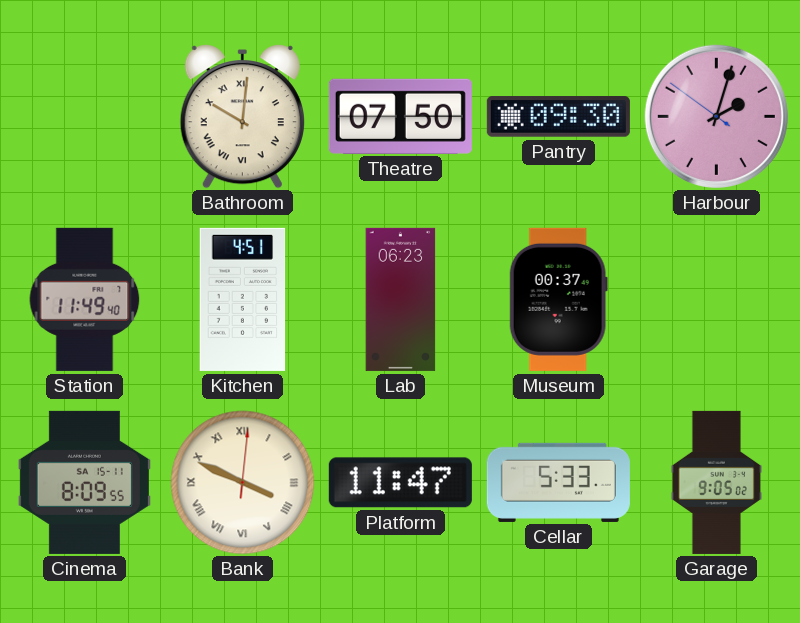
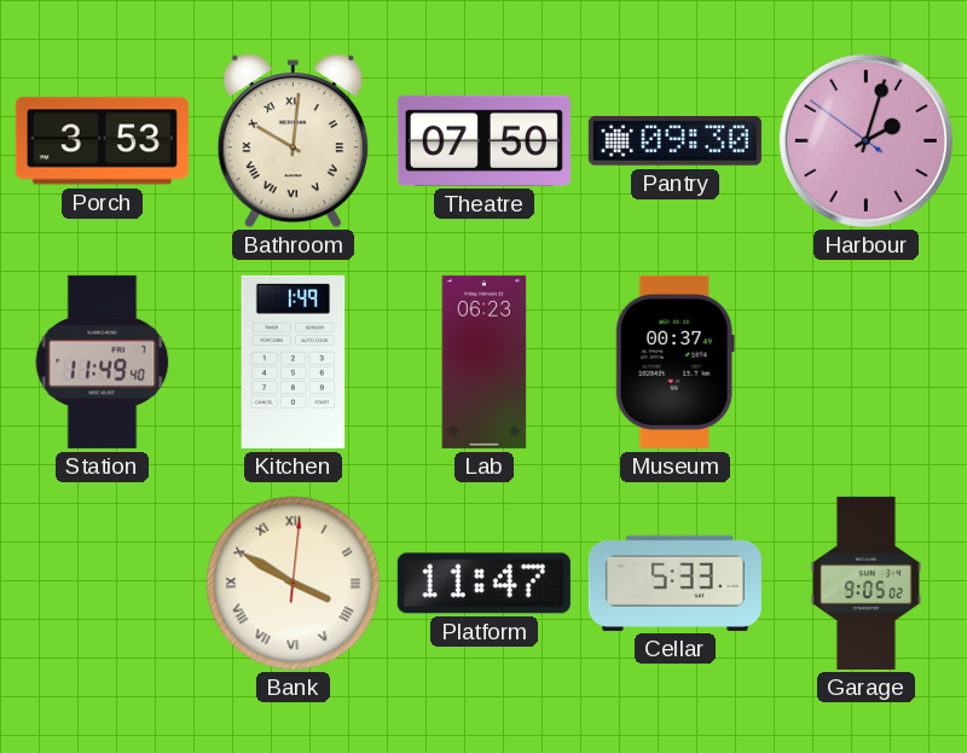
Porch: none -> 3:53 (102, 141)
Kitchen: 4:51 -> 1:49 (294, 361)
Cinema: 8:09 -> none (84, 482)
Bank: 3:49 -> 3:50 (294, 584)
